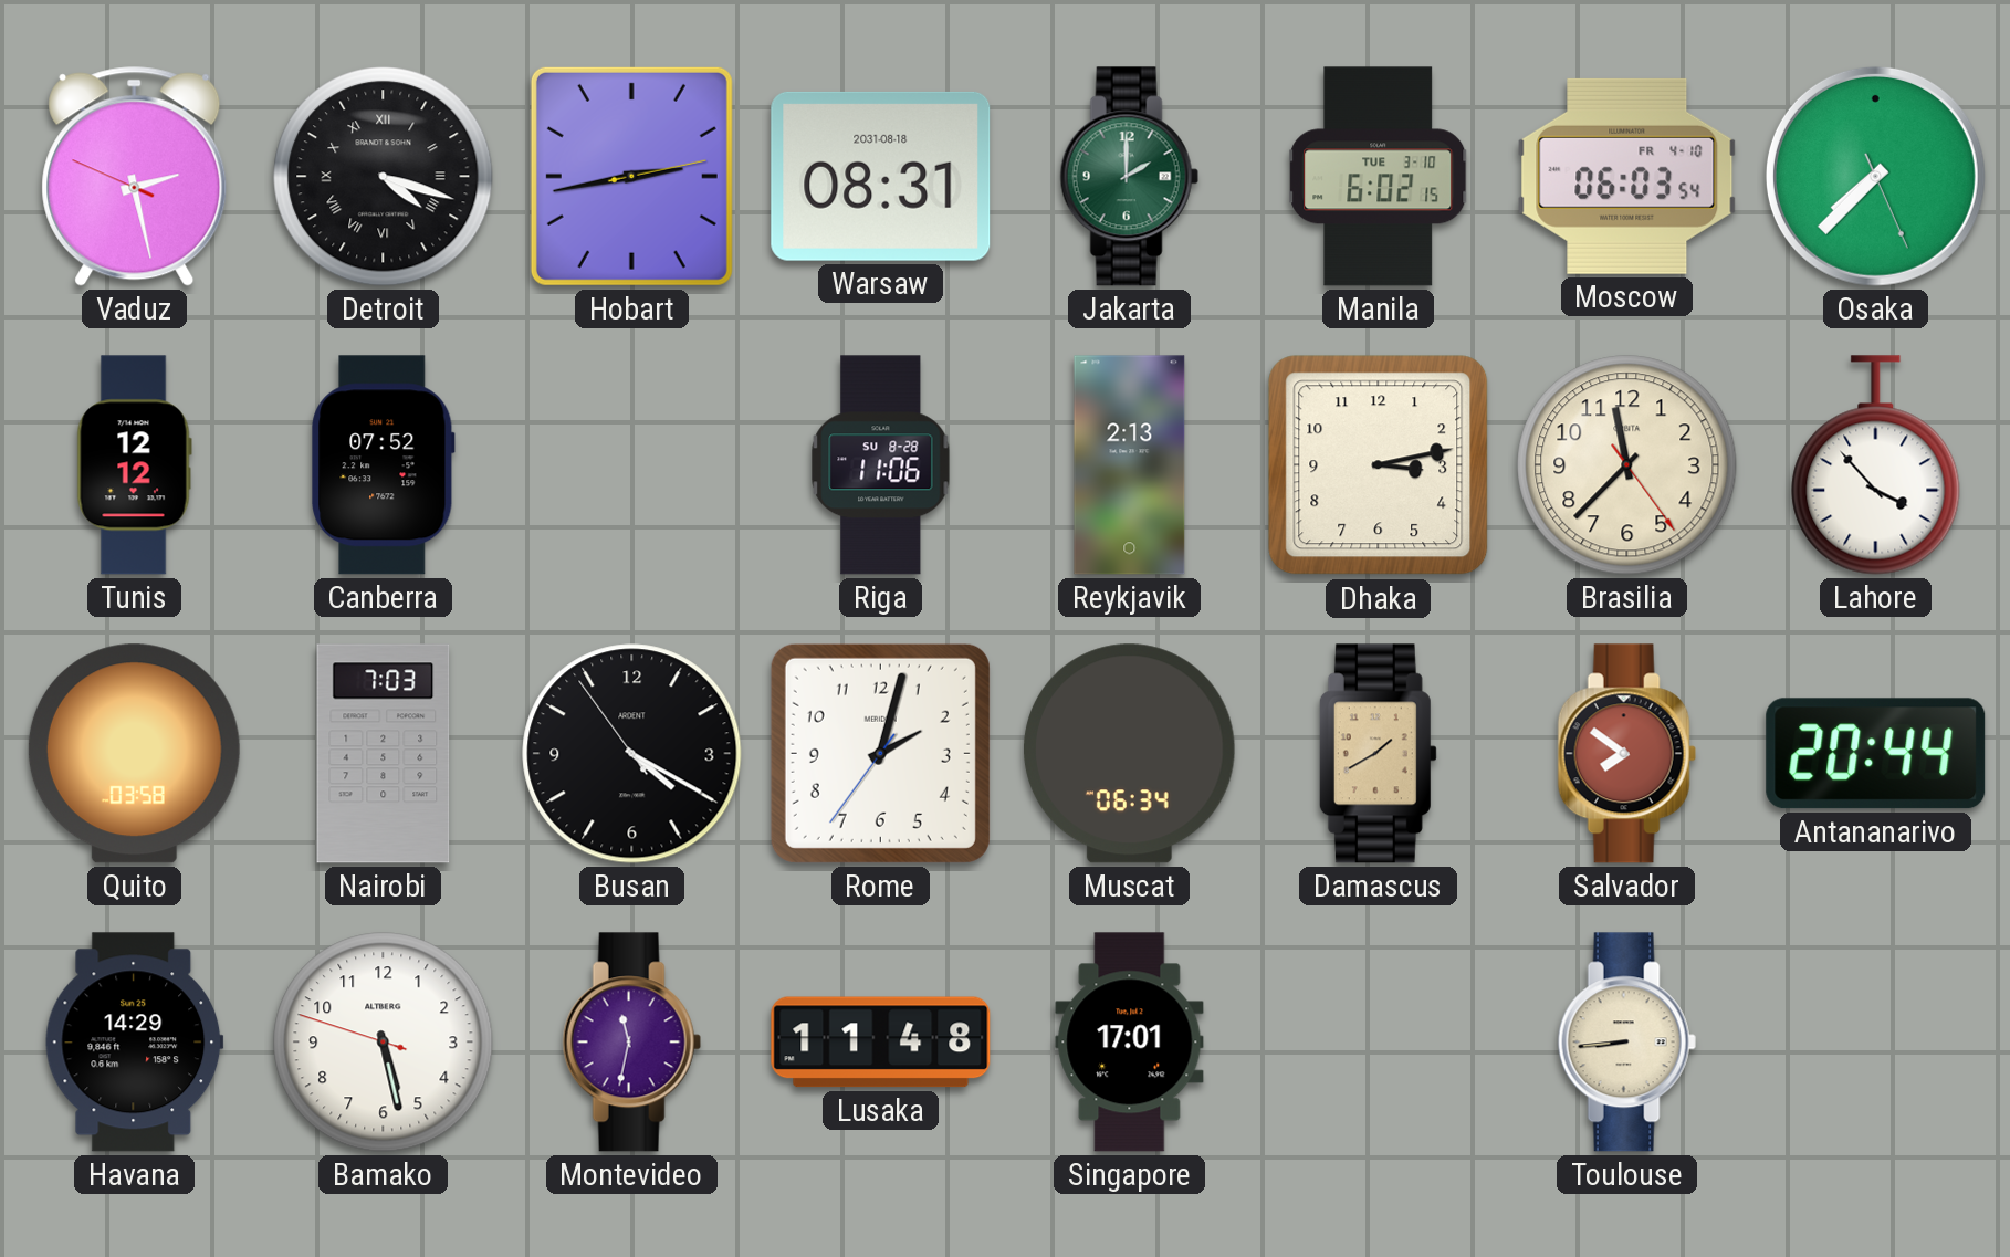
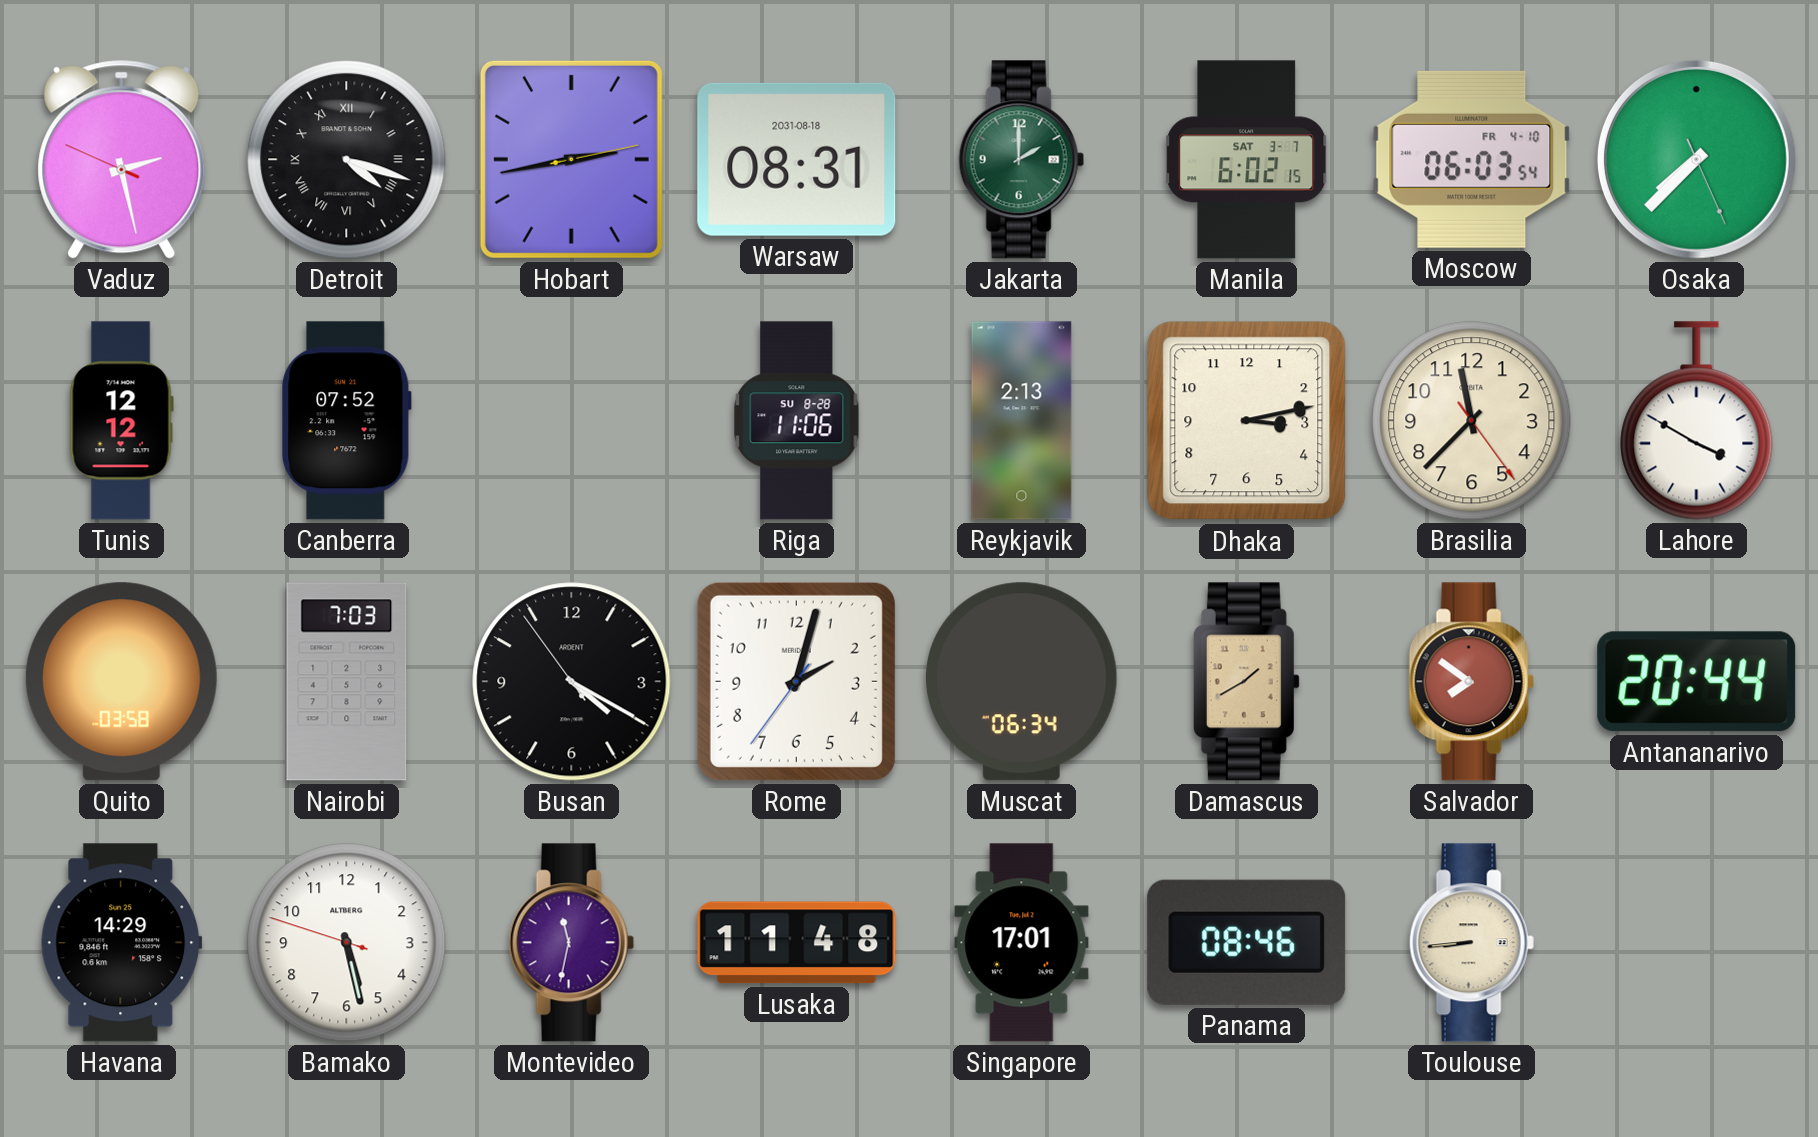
Manila date: TUE 3-10 -> SAT 3-7 (1247, 160)
Lahore: 3:53 -> 3:50 (1697, 421)
Panama: none -> 08:46 (1247, 942)
